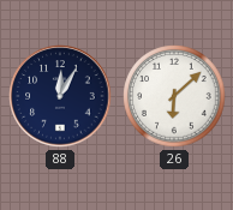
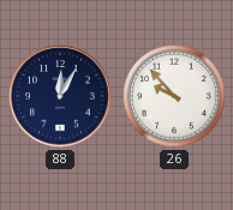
26: 6:08 -> 9:53 (174, 96)
